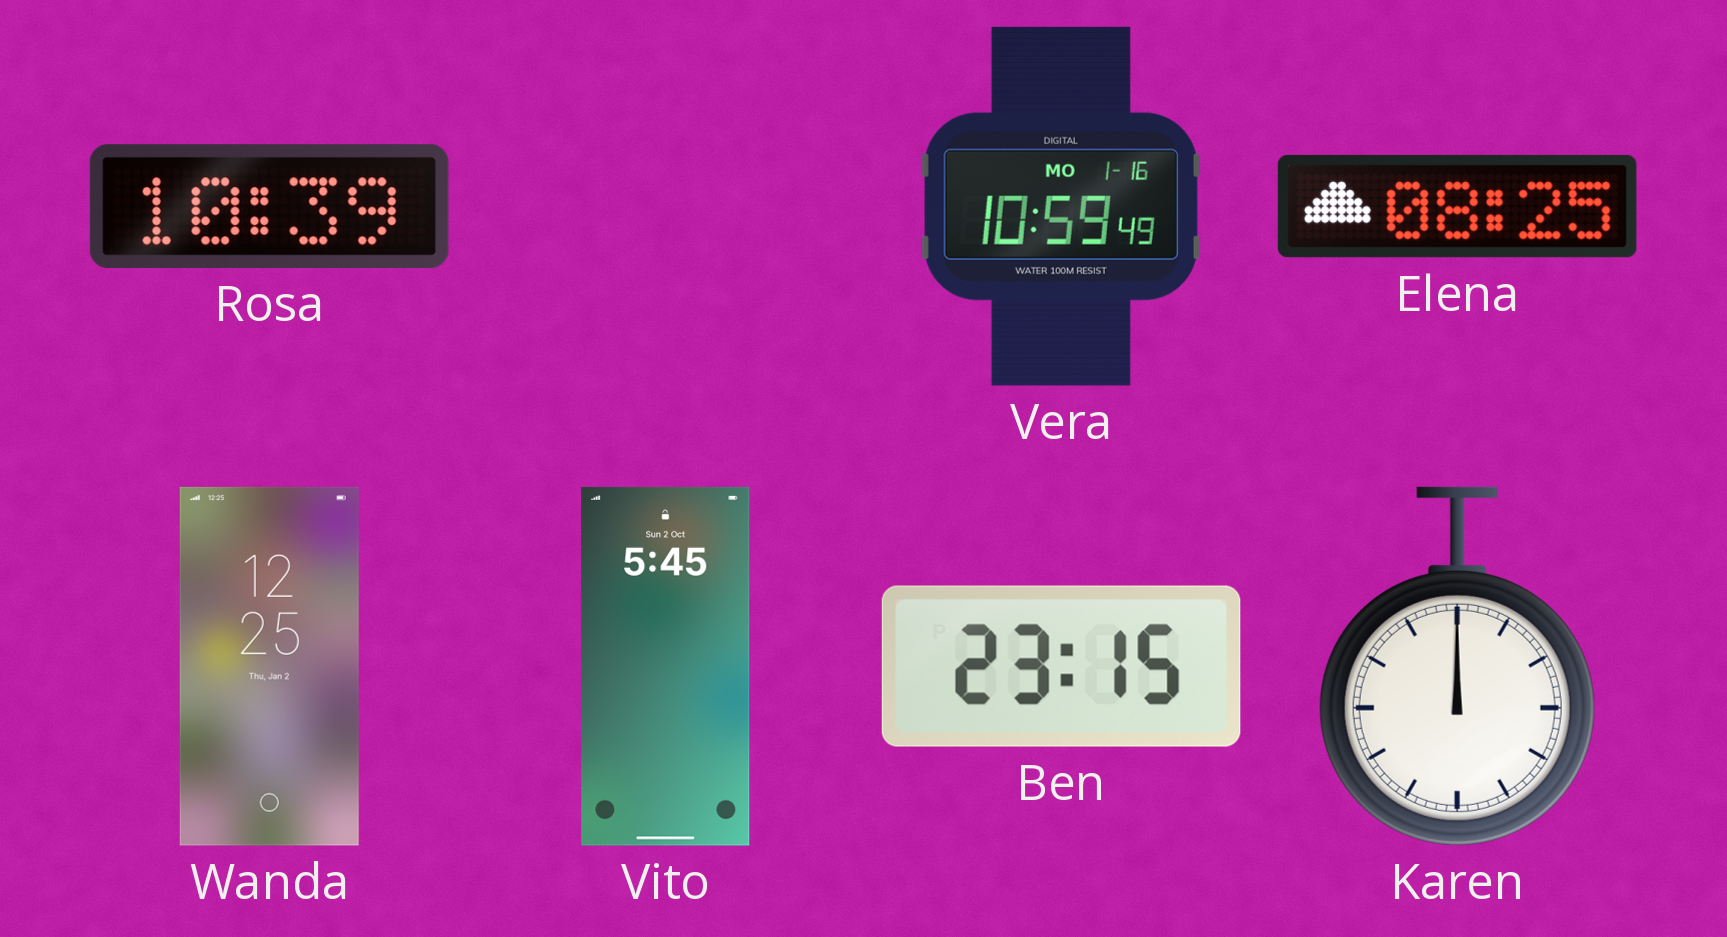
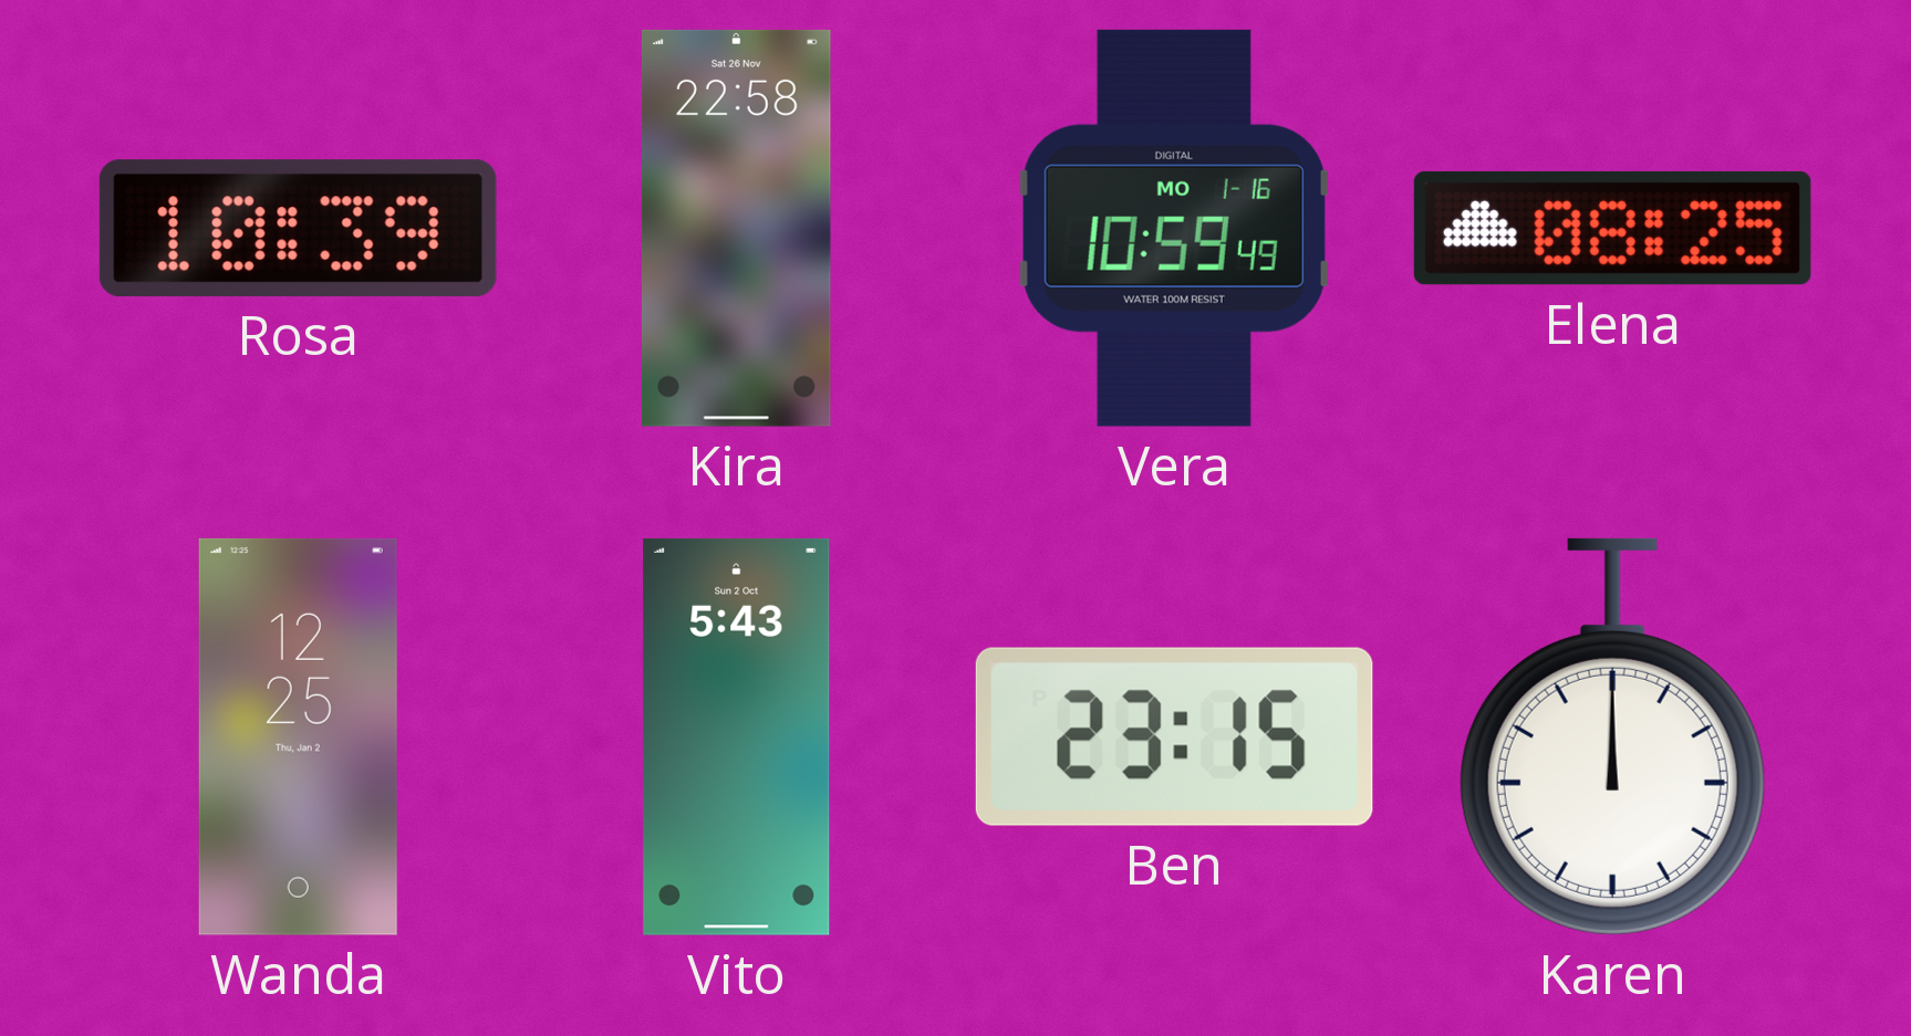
Kira: none -> 22:58 (736, 228)
Vito: 5:45 -> 5:43 (737, 736)
